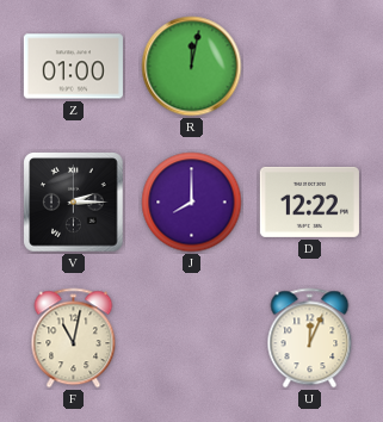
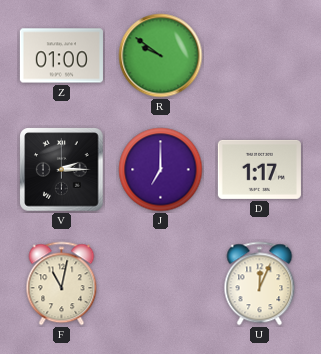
R: 12:02 -> 9:51 (161, 56)
J: 8:00 -> 7:00 (161, 170)
D: 12:22 -> 1:17 (259, 169)
